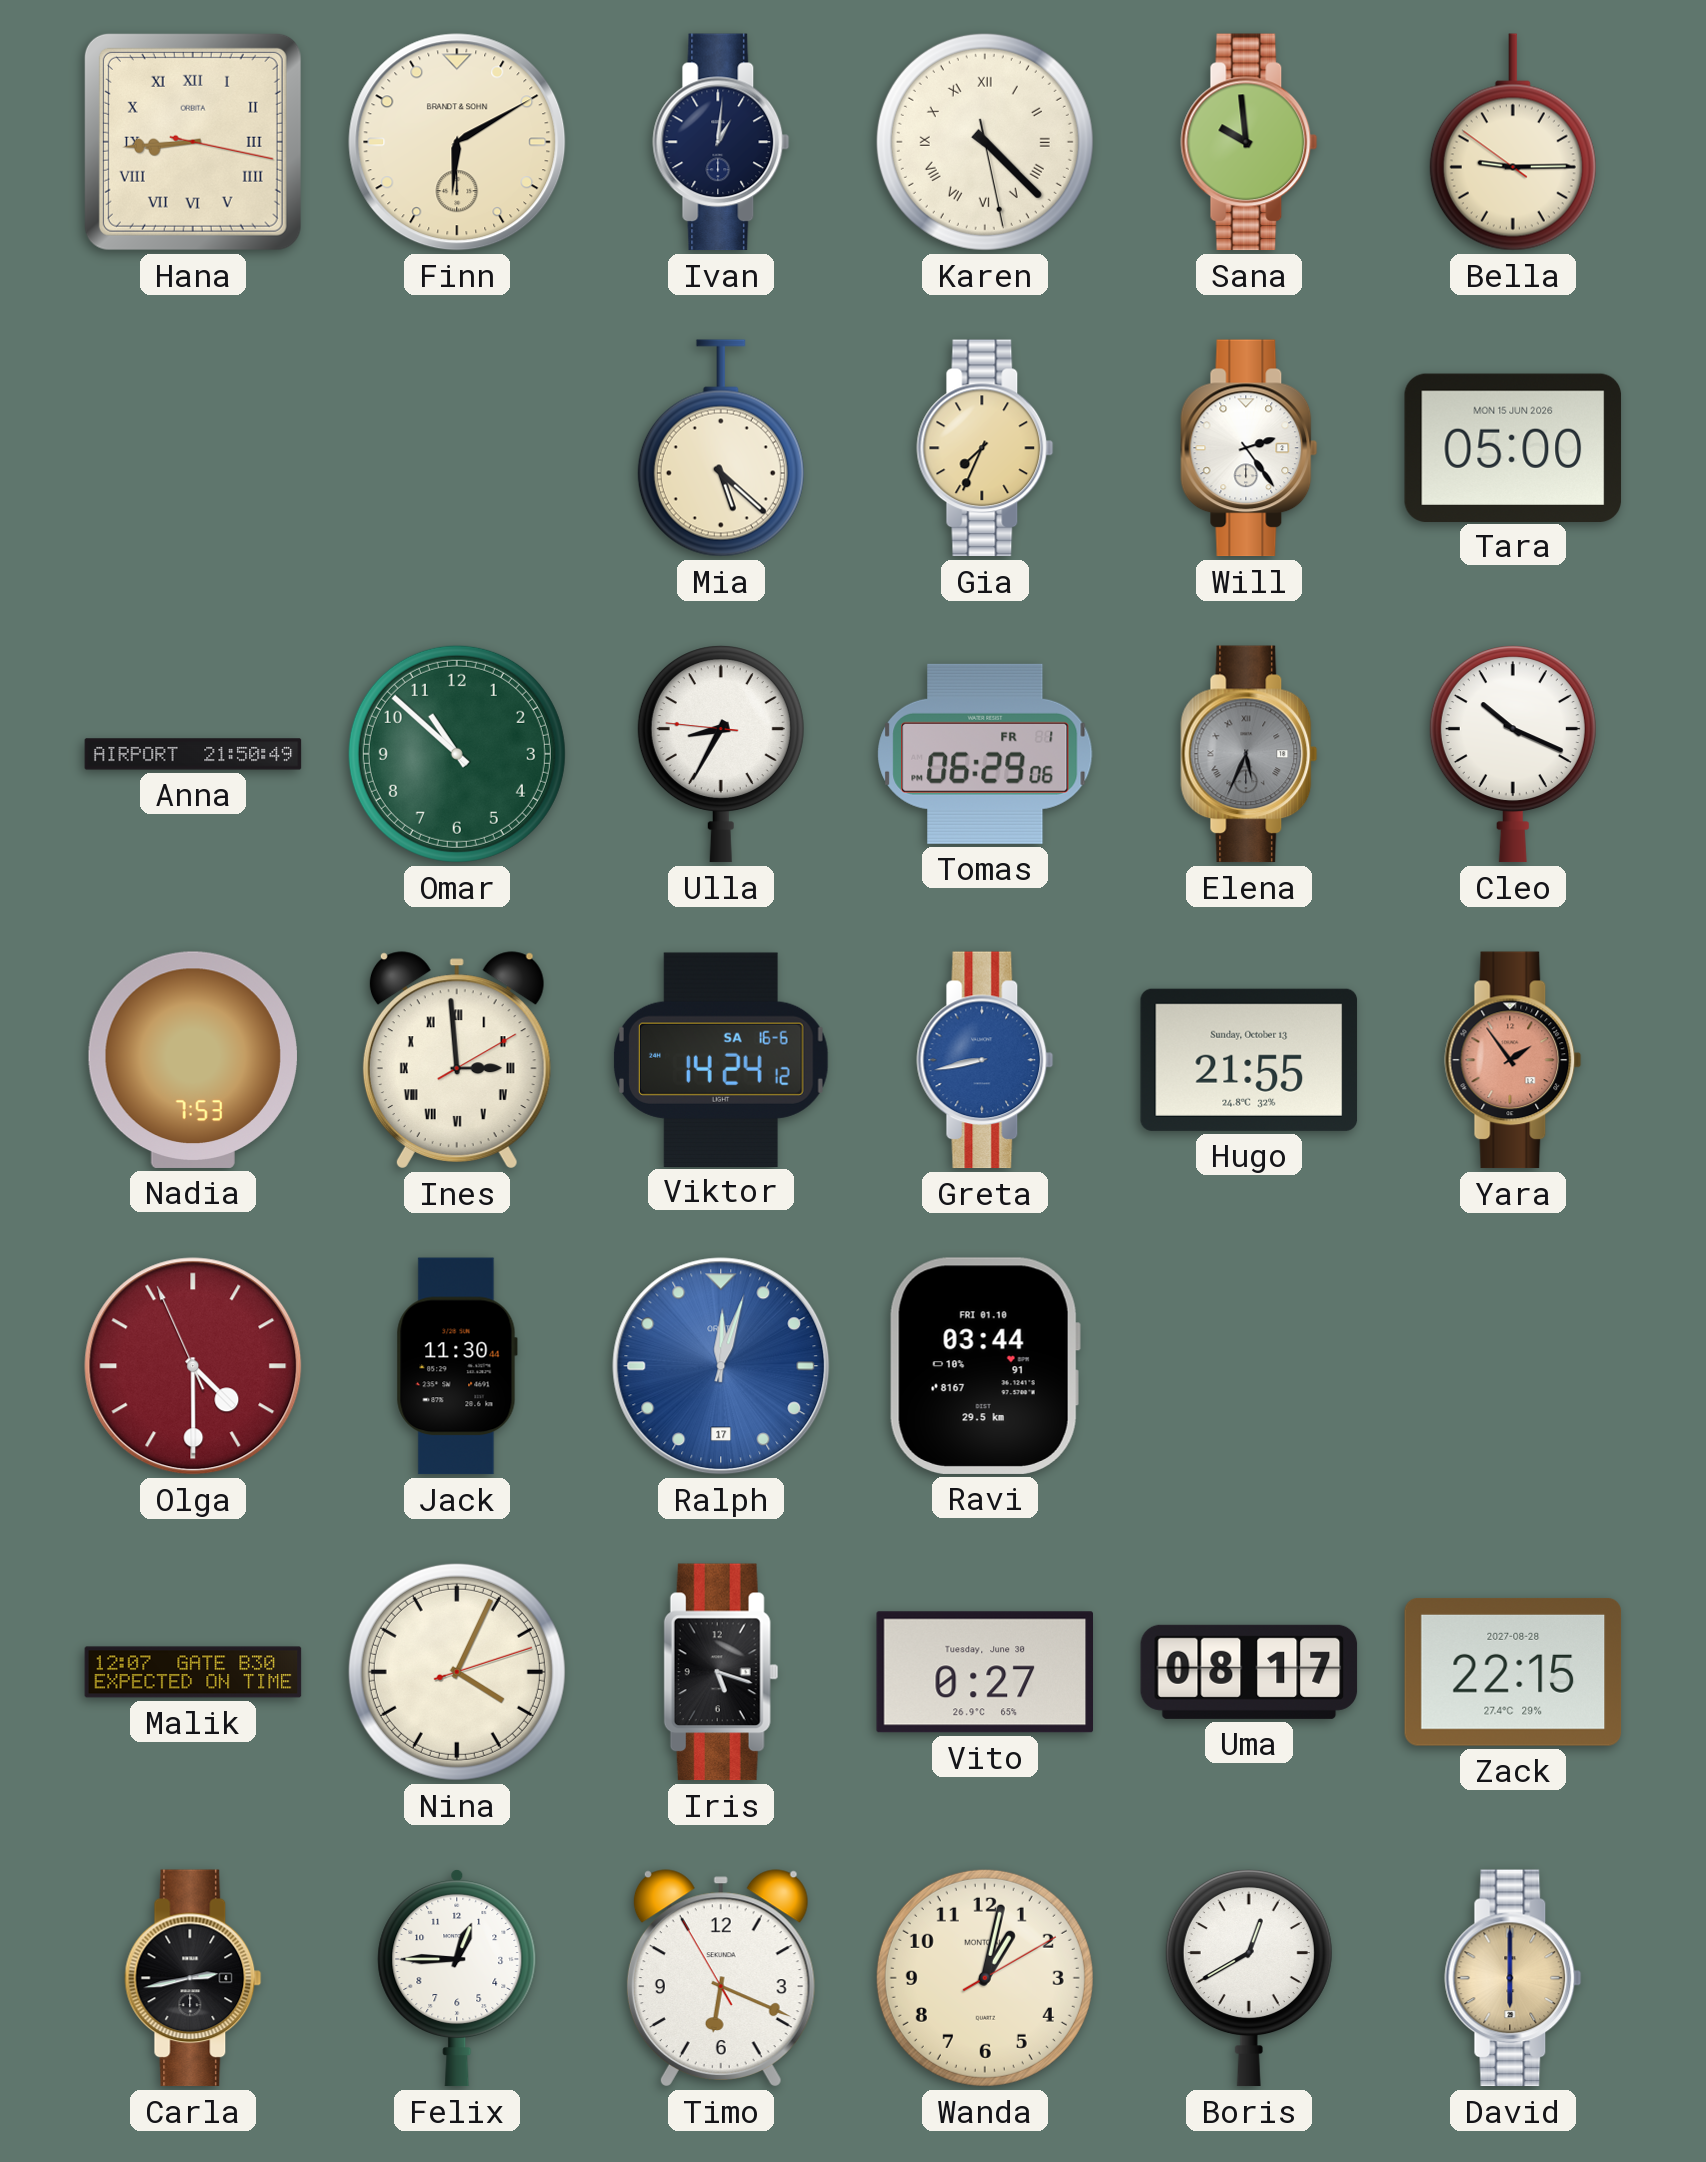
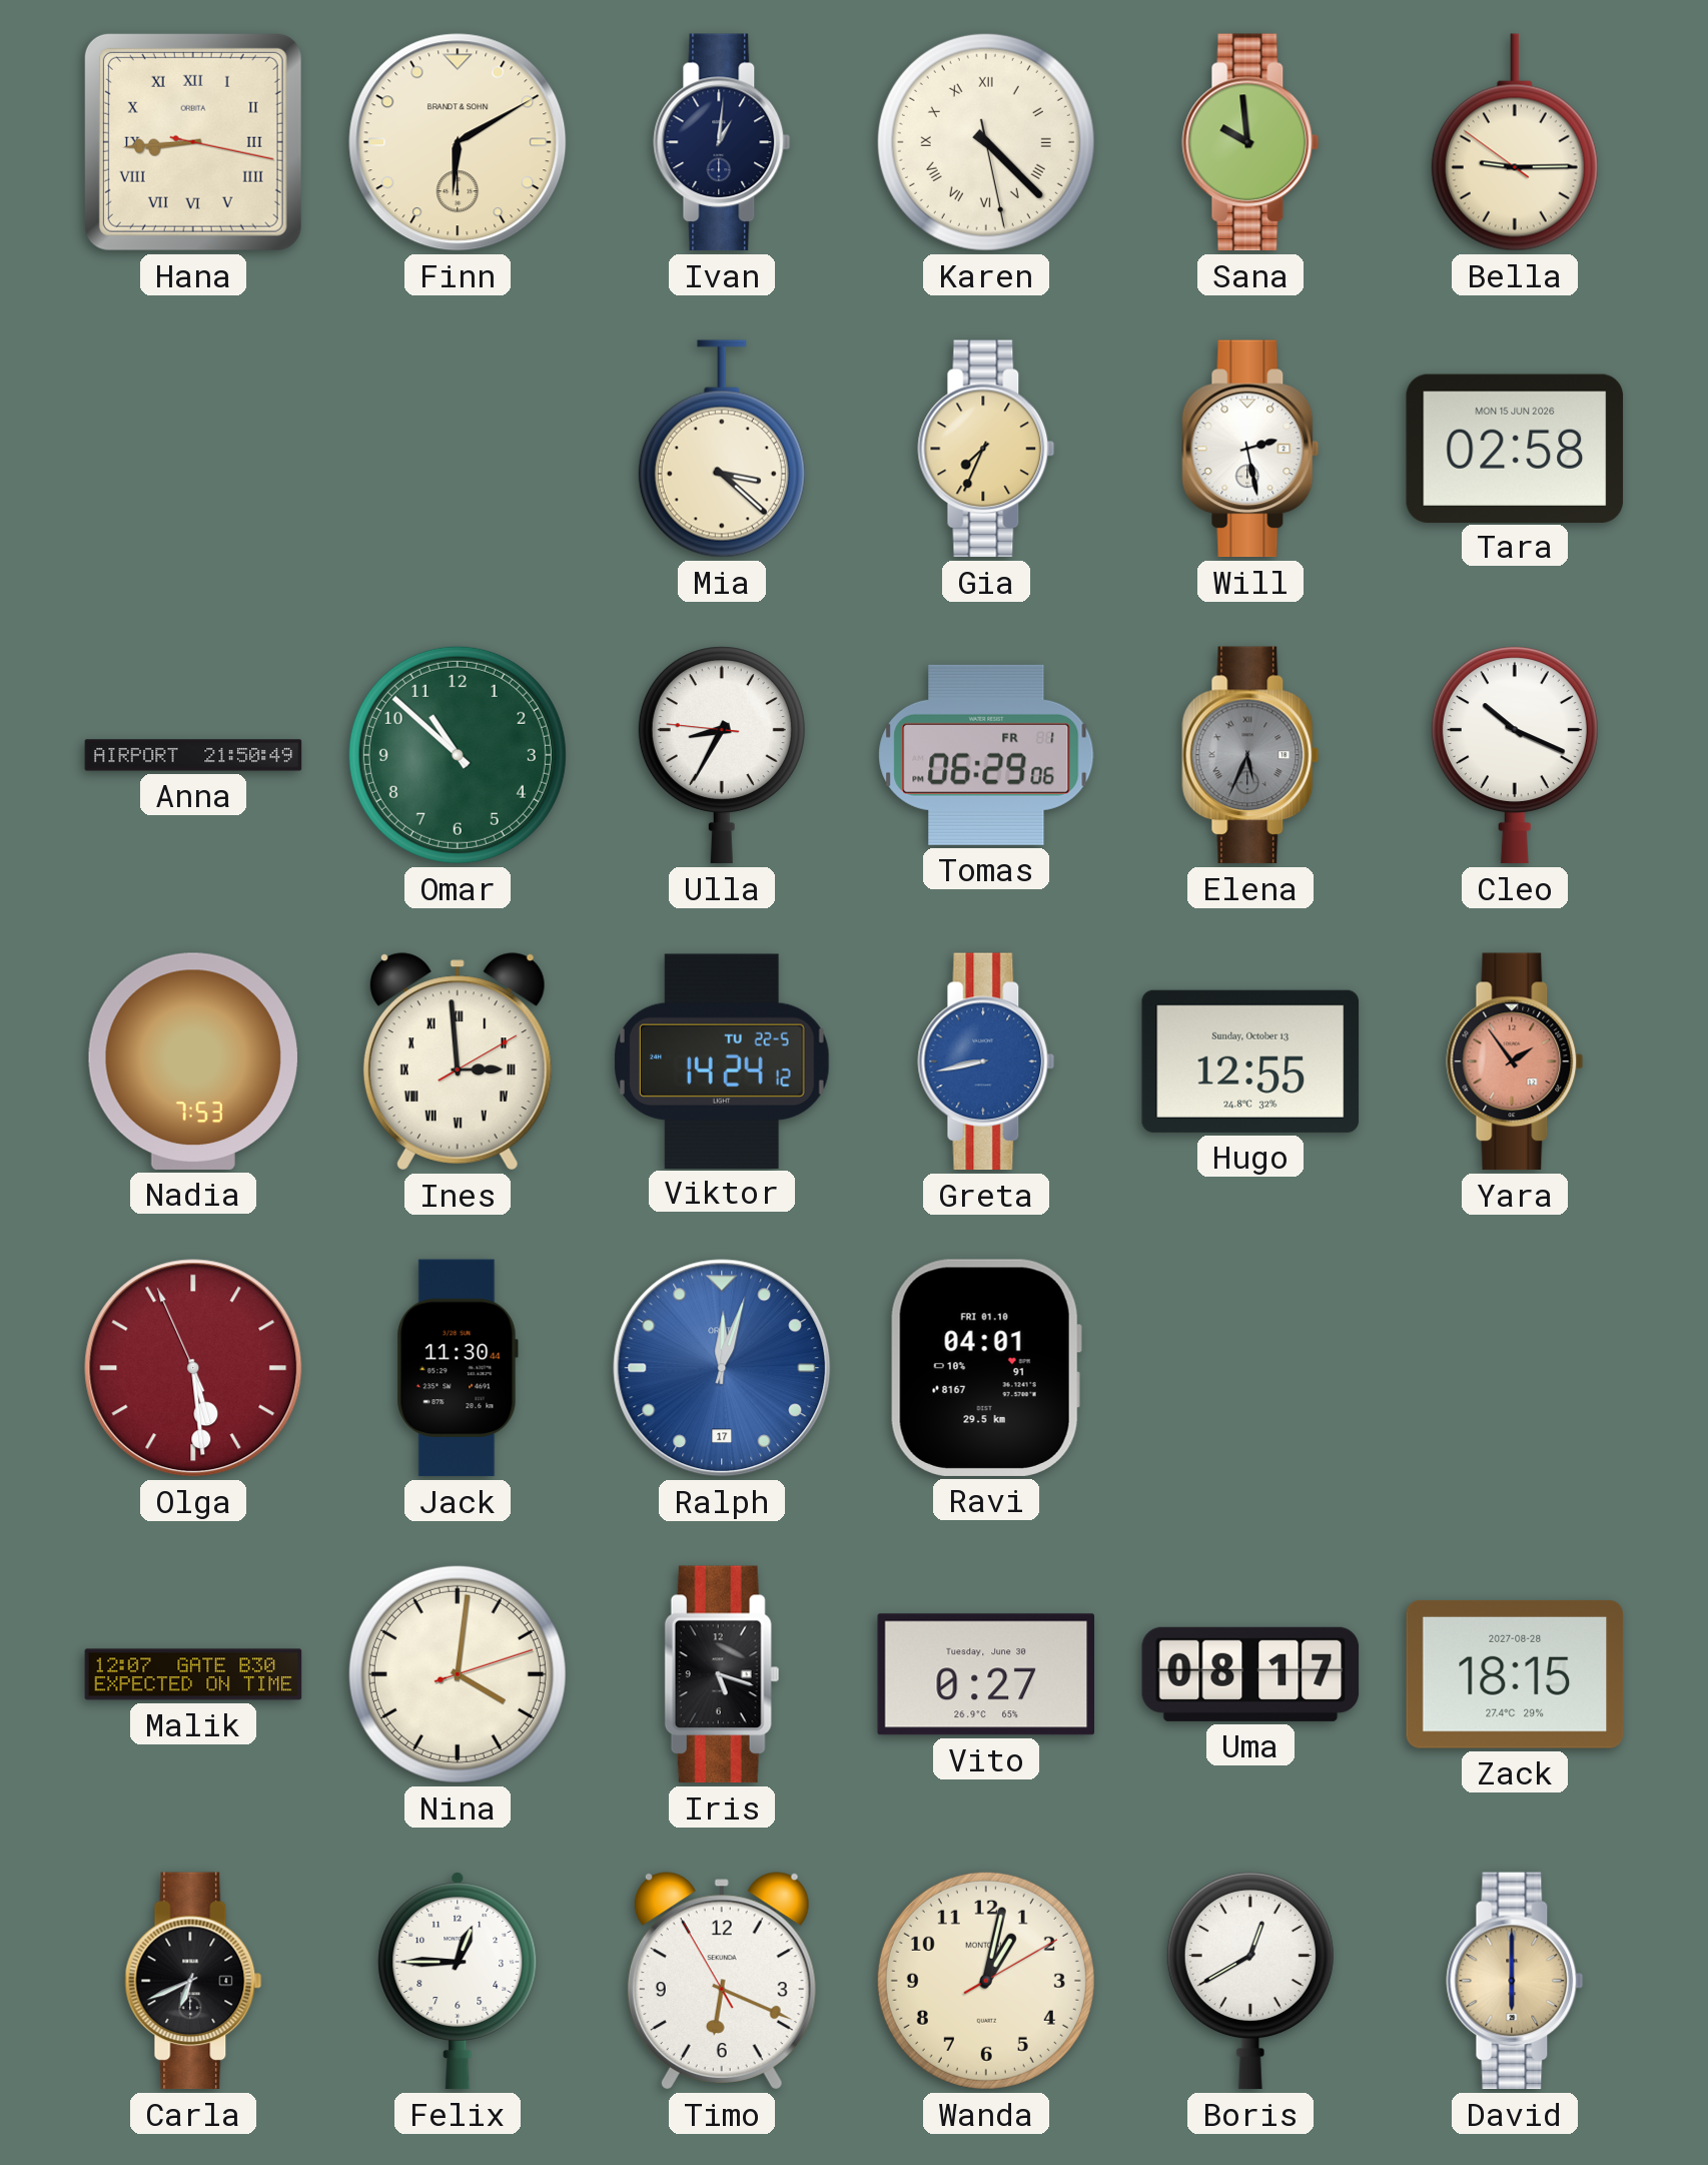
Mia: 5:22 -> 3:22 (722, 449)
Will: 2:24 -> 2:28 (1250, 449)
Tara: 05:00 -> 02:58 (1515, 448)
Viktor date: SA 16-6 -> TU 22-5 (722, 1060)
Hugo: 21:55 -> 12:55 (1250, 1061)
Olga: 4:29 -> 5:28 (193, 1368)
Ravi: 03:44 -> 04:01 (986, 1368)
Nina: 4:04 -> 4:01 (458, 1674)
Zack: 22:15 -> 18:15 (1515, 1674)
Carla: 2:43 -> 6:41 (193, 1981)
